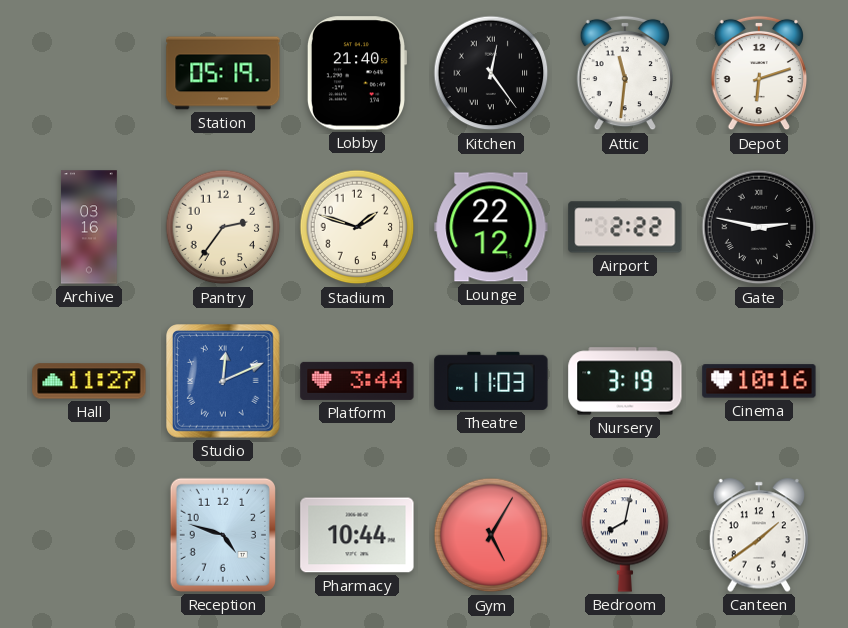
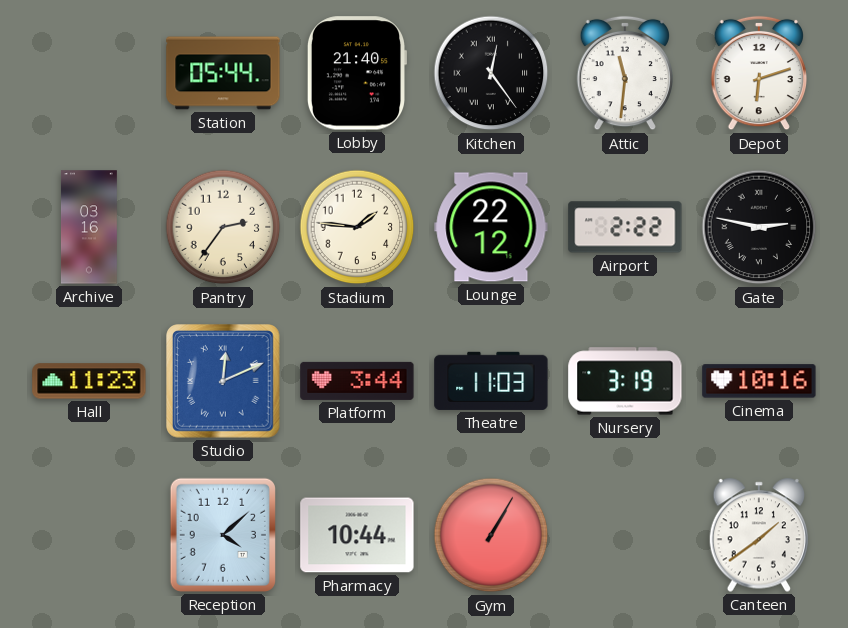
Station: 05:19 -> 05:44 (223, 73)
Stadium: 1:48 -> 1:46 (357, 227)
Hall: 11:27 -> 11:23 (89, 381)
Reception: 4:48 -> 4:08 (223, 535)
Gym: 5:05 -> 1:05 (491, 535)
Bedroom: 8:02 -> none (625, 535)
